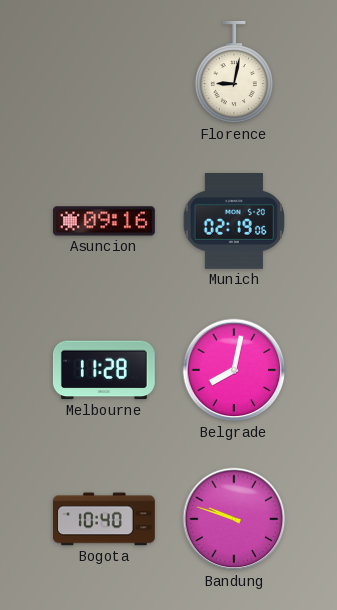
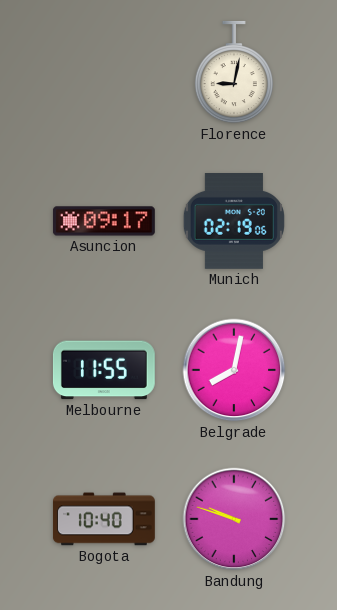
Asuncion: 09:16 -> 09:17 (104, 221)
Melbourne: 11:28 -> 11:55 (104, 370)
